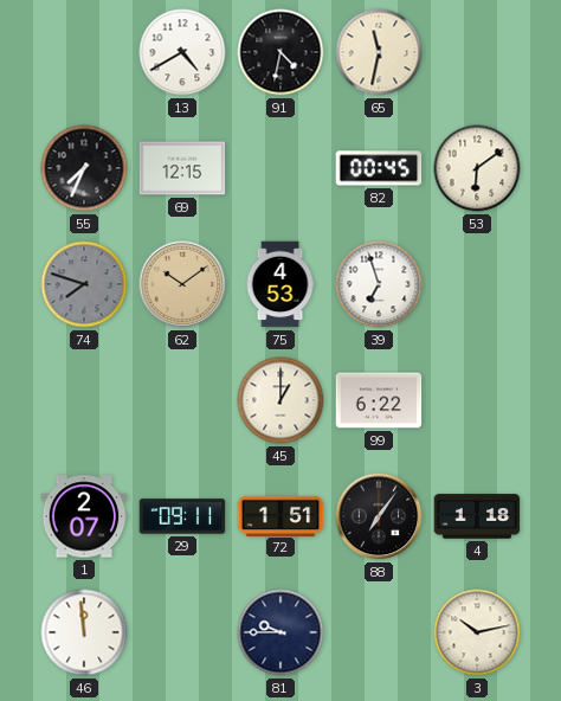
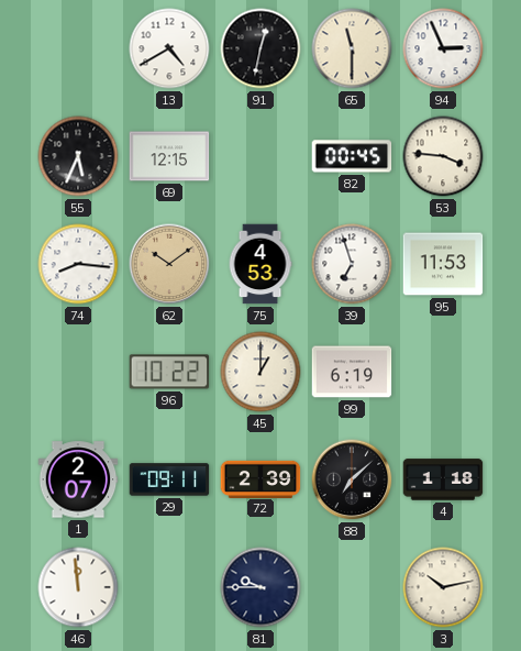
91: 4:32 -> 12:32 (260, 48)
65: 11:32 -> 11:30 (352, 48)
94: none -> 2:56 (443, 48)
55: 7:34 -> 5:34 (78, 156)
53: 6:09 -> 3:46 (443, 156)
74: 7:48 -> 8:16 (78, 264)
74 dial: grey -> white (78, 264)
95: none -> 11:53 (443, 264)
96: none -> 10:22 (169, 372)
99: 6:22 -> 6:19 (352, 372)
72: 1:51 -> 2:39 (260, 478)
88: 7:06 -> 7:08 (352, 479)
